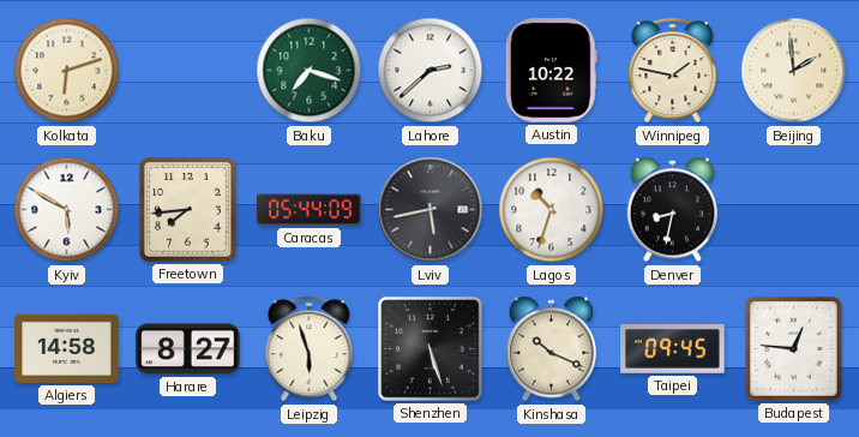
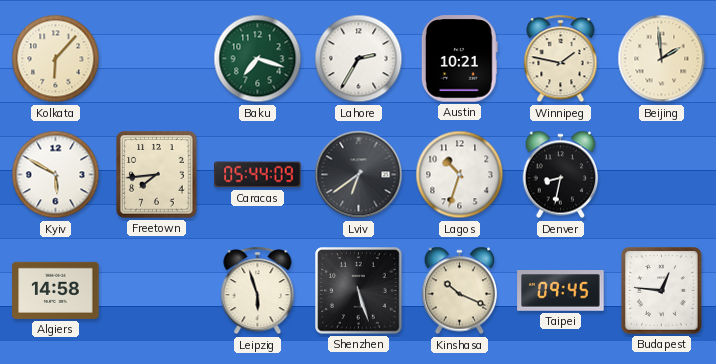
Kolkata: 6:12 -> 6:07 (56, 59)
Lahore: 2:38 -> 2:35 (359, 59)
Austin: 10:22 -> 10:21 (459, 59)
Lviv: 5:43 -> 6:39 (359, 175)
Harare: 8:27 -> none (188, 349)
